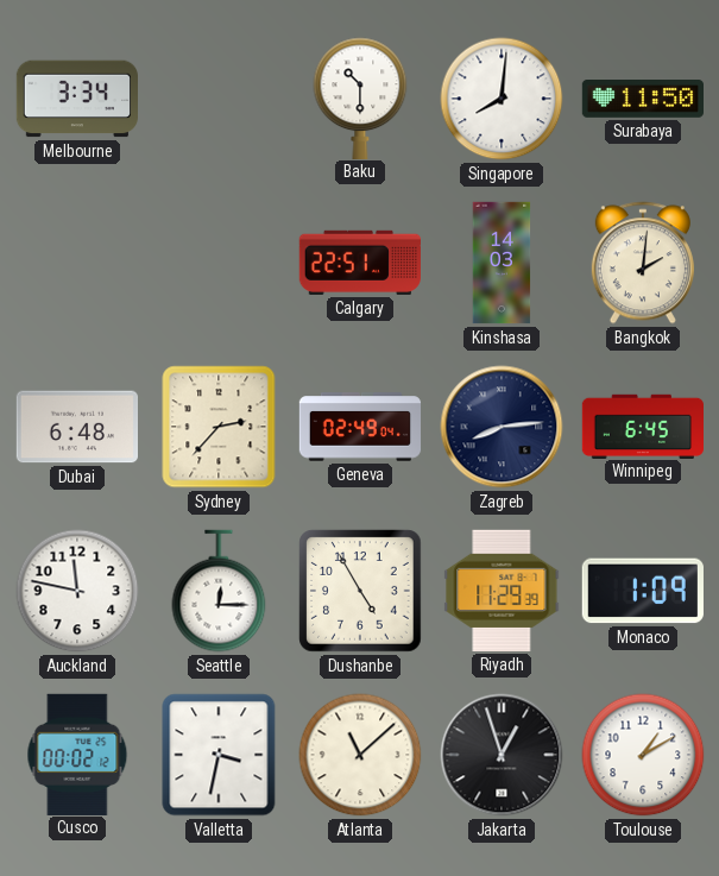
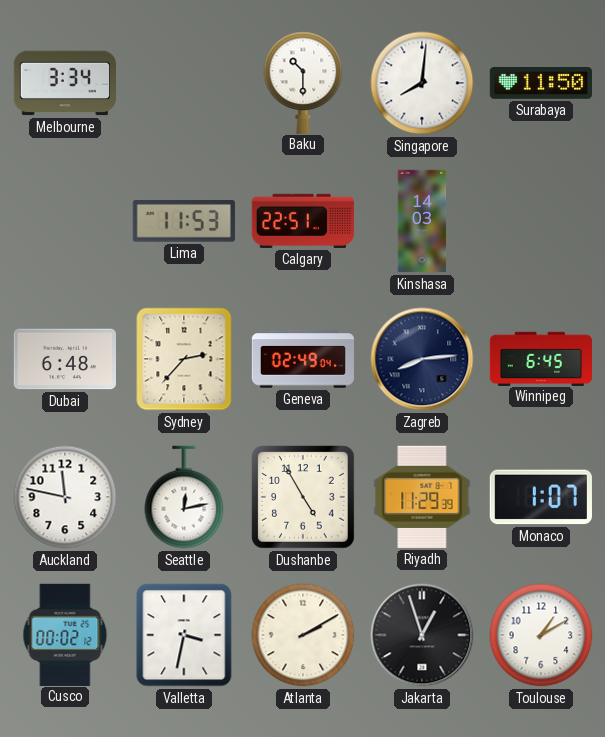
Lima: none -> 11:53 (184, 222)
Bangkok: 2:01 -> none (643, 263)
Seattle: 12:15 -> 12:13 (184, 497)
Monaco: 1:09 -> 1:07 (541, 497)
Atlanta: 11:08 -> 2:10 (303, 635)
